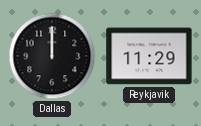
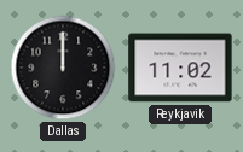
Reykjavik: 11:29 -> 11:02 (180, 68)
